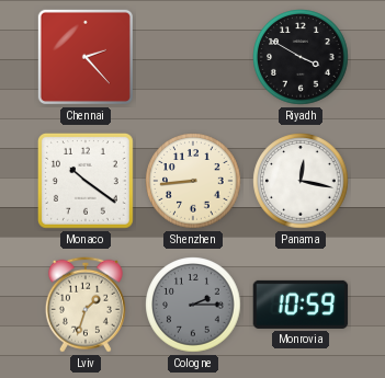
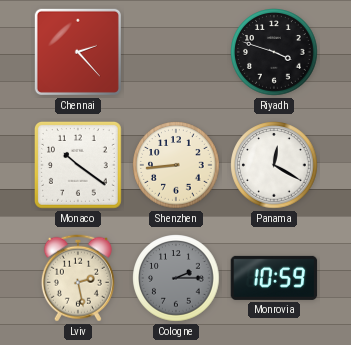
Riyadh: 3:50 -> 3:48 (274, 52)
Panama: 12:17 -> 12:20 (274, 165)
Lviv: 1:33 -> 2:28 (78, 278)
